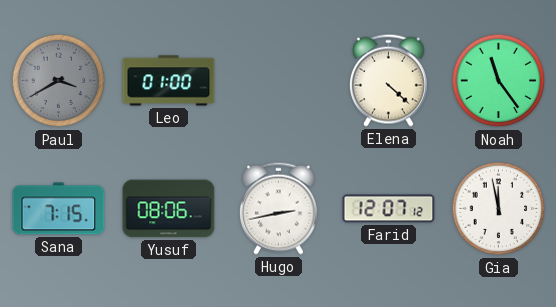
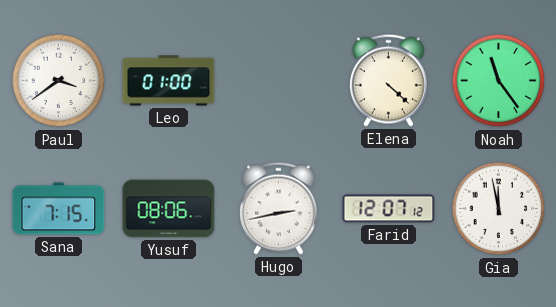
Paul: 3:40 -> 3:39 (59, 81)
Paul dial: grey -> white (59, 81)
